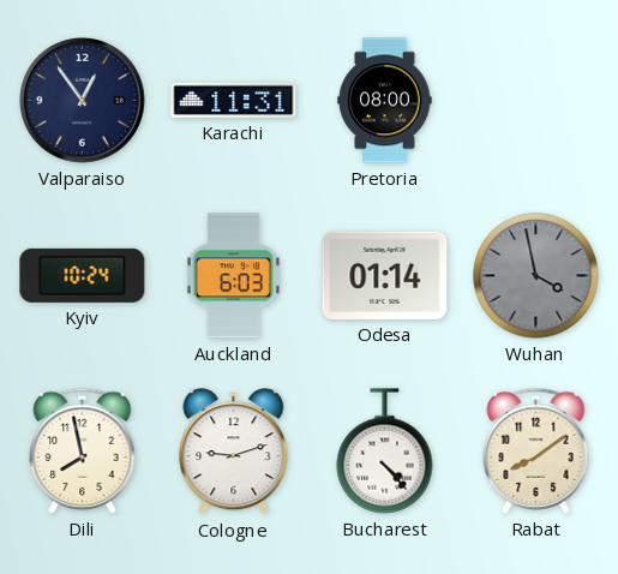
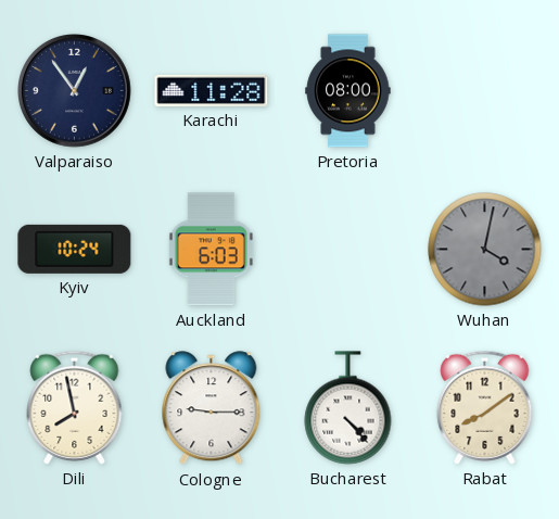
Karachi: 11:31 -> 11:28 (212, 90)
Odesa: 01:14 -> none (385, 275)
Wuhan: 3:58 -> 4:02 (485, 250)
Cologne: 9:12 -> 9:15 (212, 408)
